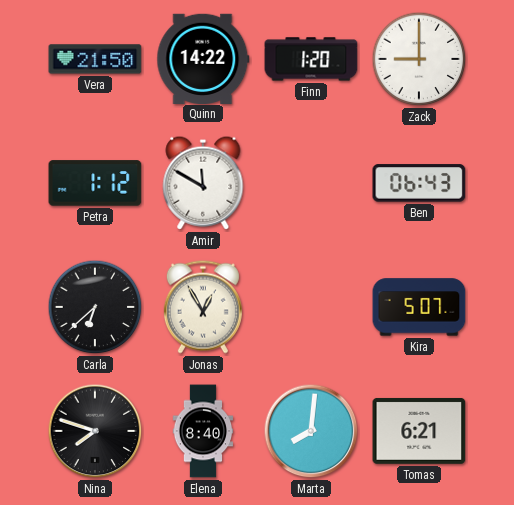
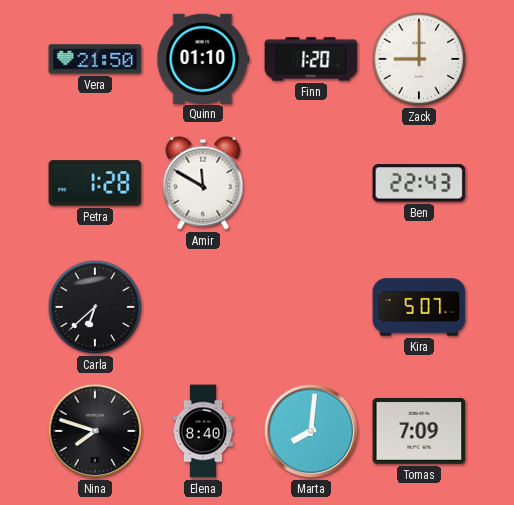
Quinn: 14:22 -> 01:10 (203, 58)
Petra: 1:12 -> 1:28 (95, 183)
Ben: 06:43 -> 22:43 (419, 183)
Jonas: 12:55 -> none (203, 307)
Tomas: 6:21 -> 7:09 (419, 431)
